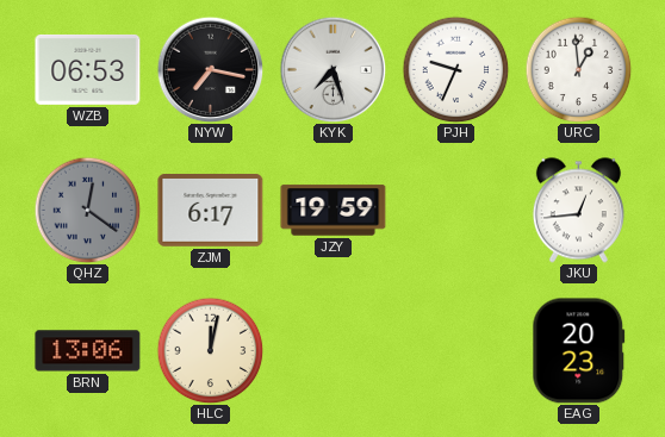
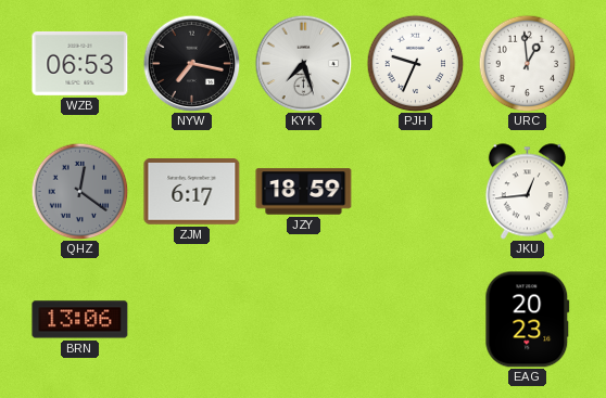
JZY: 19:59 -> 18:59 (304, 192)
HLC: 12:02 -> none (210, 350)
